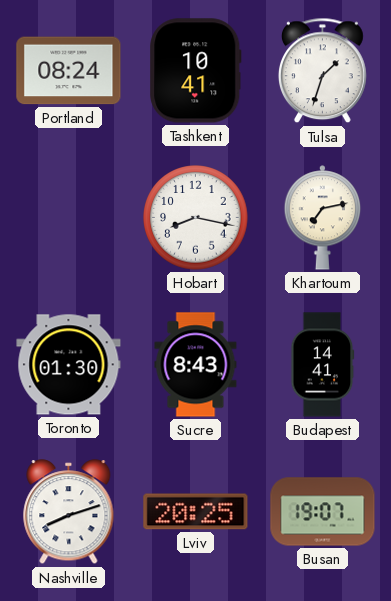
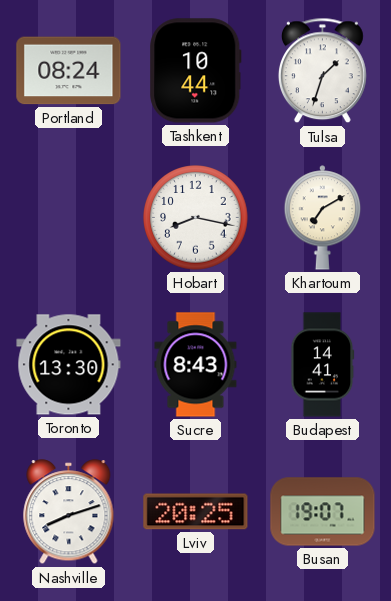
Tashkent: 10:41 -> 10:44 (196, 71)
Khartoum: 7:13 -> 7:10 (323, 218)
Toronto: 01:30 -> 13:30 (69, 365)
